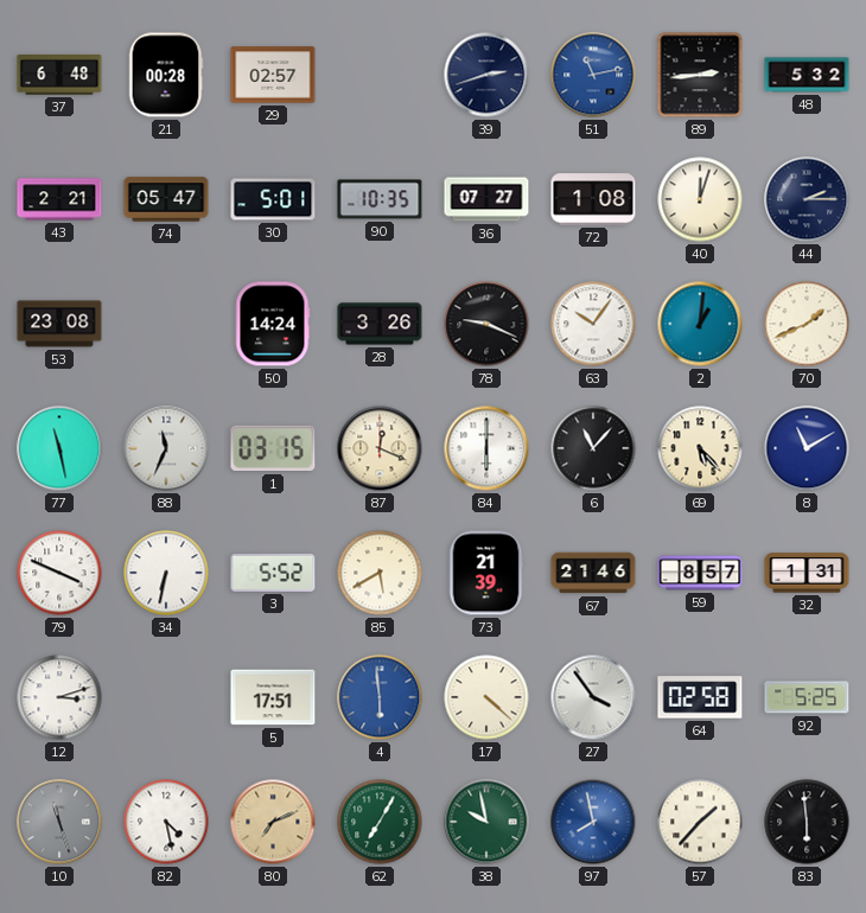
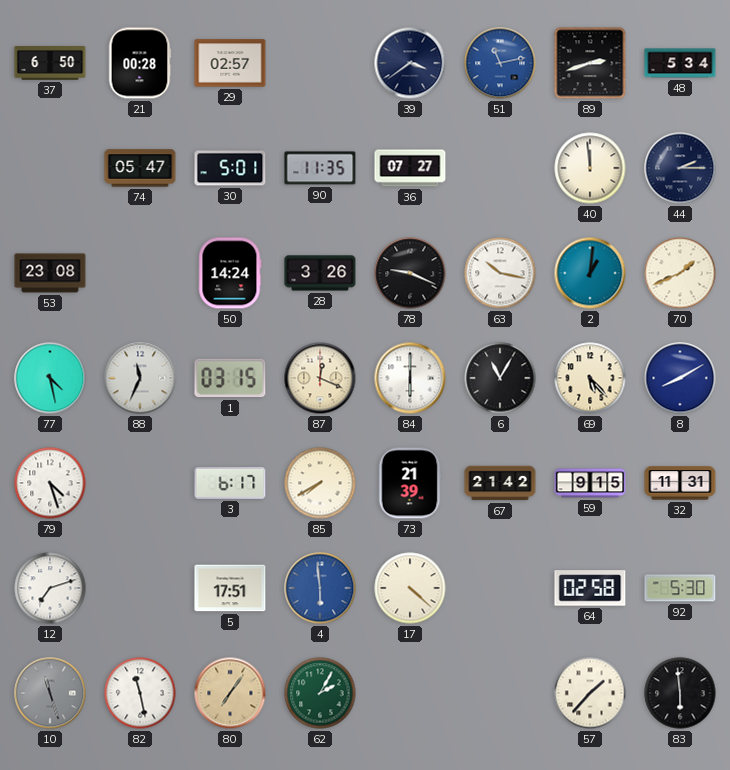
37: 6:48 -> 6:50 (50, 64)
39: 2:42 -> 3:39 (410, 63)
89: 2:44 -> 2:42 (590, 63)
48: 5:32 -> 5:34 (680, 63)
43: 2:21 -> none (59, 199)
90: 10:35 -> 11:35 (320, 168)
72: 1:08 -> none (593, 199)
40: 12:03 -> 11:59 (590, 168)
63: 10:06 -> 10:17 (500, 273)
77: 11:28 -> 4:28 (50, 378)
6: 11:07 -> 11:05 (500, 378)
8: 11:10 -> 8:10 (680, 378)
79: 3:49 -> 4:27 (50, 483)
34: 6:32 -> none (166, 573)
3: 5:52 -> 6:17 (230, 483)
85: 5:40 -> 7:40 (320, 483)
67: 21:46 -> 21:42 (500, 483)
59: 8:57 -> 9:15 (590, 483)
32: 1:31 -> 11:31 (680, 483)
12: 3:12 -> 7:12 (50, 588)
27: 3:54 -> none (593, 697)
92: 5:25 -> 5:30 (680, 588)
82: 4:28 -> 11:28 (140, 693)
80: 7:11 -> 7:06 (230, 693)
62: 7:05 -> 2:05 (320, 693)
38: 9:58 -> none (486, 822)
97: 7:58 -> none (593, 822)
